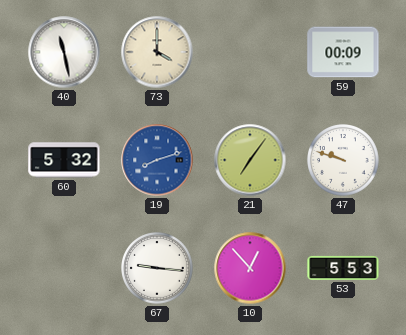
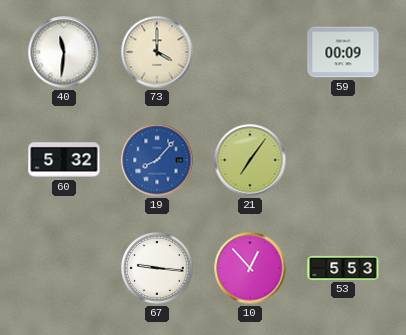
40: 11:28 -> 11:31 (64, 52)
19: 8:12 -> 8:07 (157, 160)
47: 9:48 -> none (344, 161)
